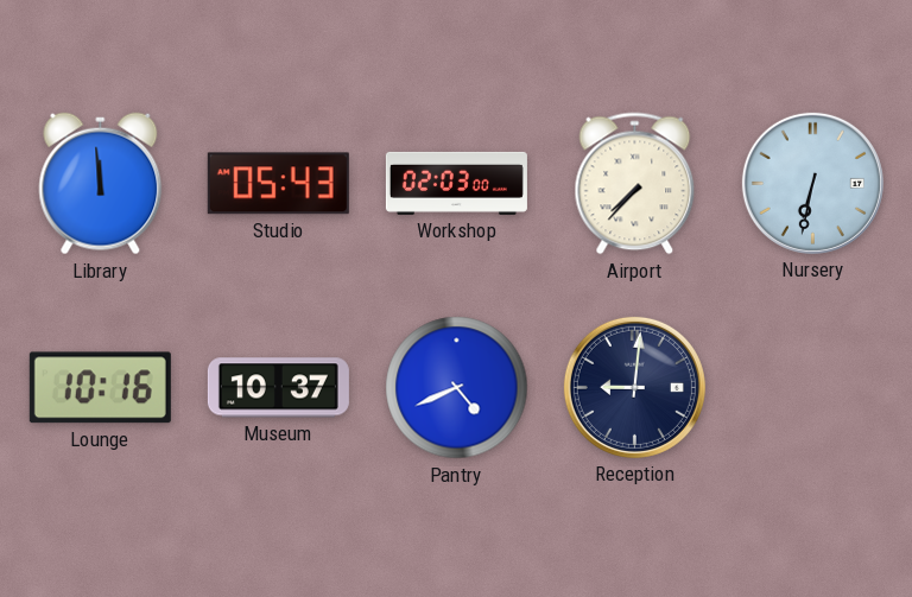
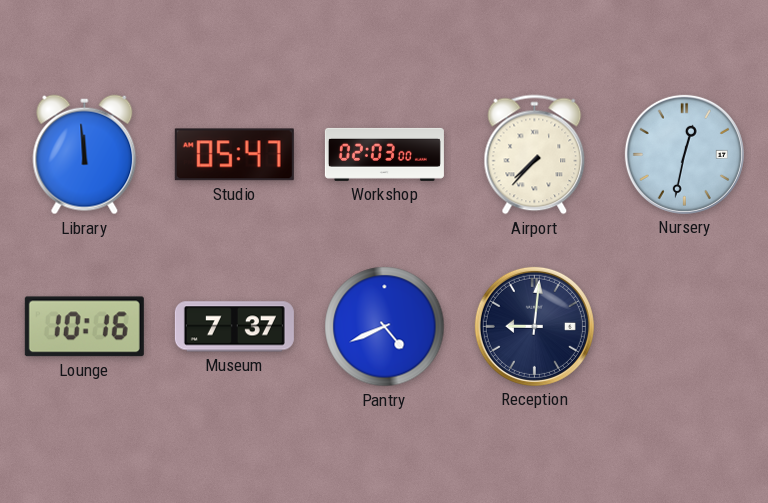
Studio: 05:43 -> 05:47 (234, 155)
Nursery: 6:32 -> 12:32 (684, 154)
Museum: 10:37 -> 7:37 (234, 327)
